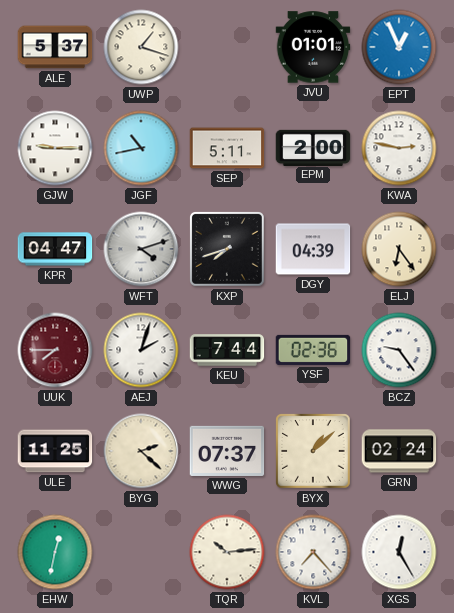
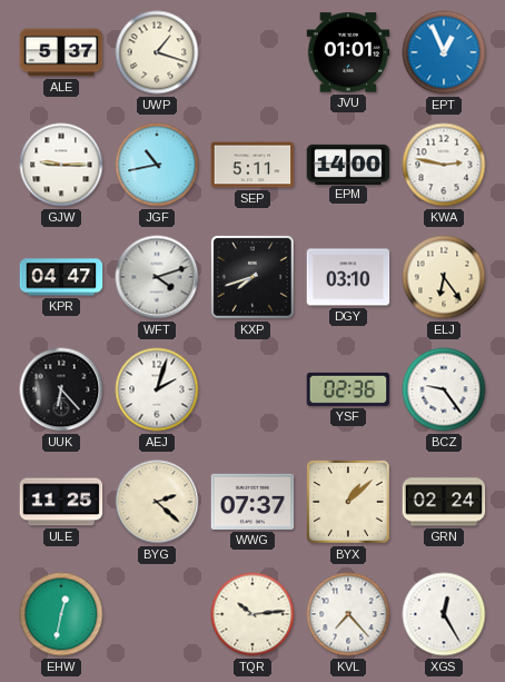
EPM: 2:00 -> 14:00 (348, 164)
DGY: 04:39 -> 03:10 (348, 277)
UUK: 7:45 -> 6:23 (61, 389)
UUK dial: burgundy -> black (61, 389)
KEU: 7:44 -> none (227, 350)
